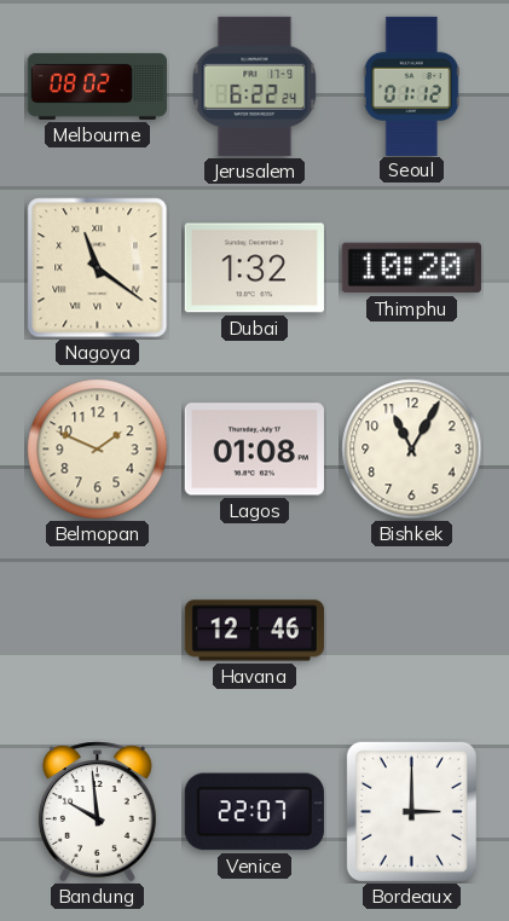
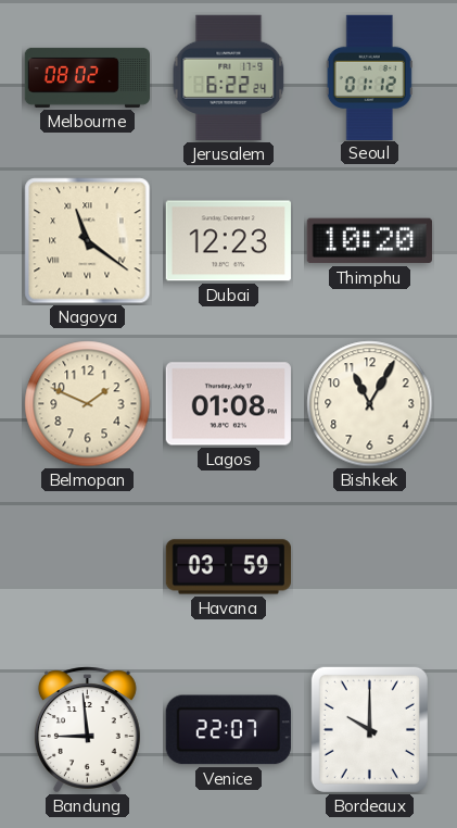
Dubai: 1:32 -> 12:23 (228, 241)
Havana: 12:46 -> 03:59 (228, 567)
Bandung: 9:59 -> 8:59 (87, 730)
Bordeaux: 3:00 -> 10:00 (369, 729)
